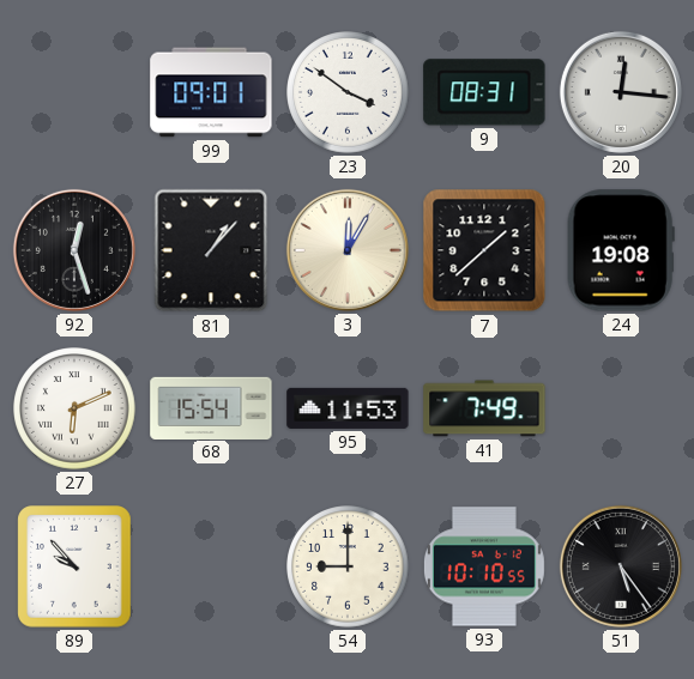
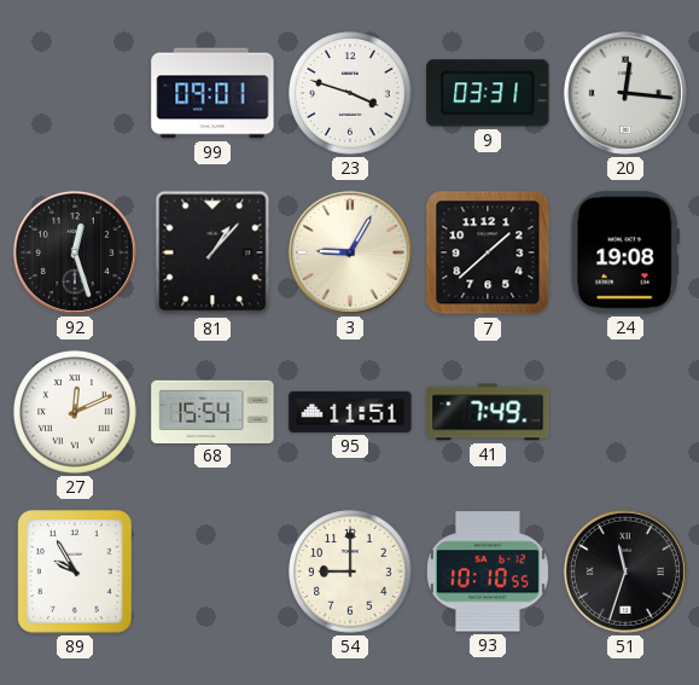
23: 3:51 -> 3:48 (350, 93)
9: 08:31 -> 03:31 (488, 93)
3: 12:05 -> 9:05 (350, 252)
27: 6:11 -> 12:11 (75, 412)
95: 11:53 -> 11:51 (350, 412)
89: 9:53 -> 9:55 (75, 571)
51: 5:24 -> 11:33 (625, 571)
